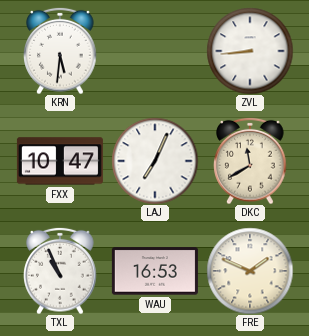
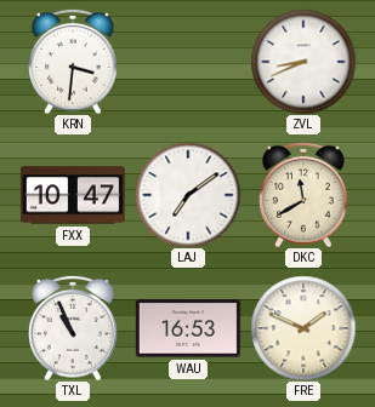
KRN: 5:31 -> 3:31 (73, 62)
ZVL: 8:44 -> 8:41 (303, 62)
LAJ: 7:04 -> 7:09 (188, 195)
